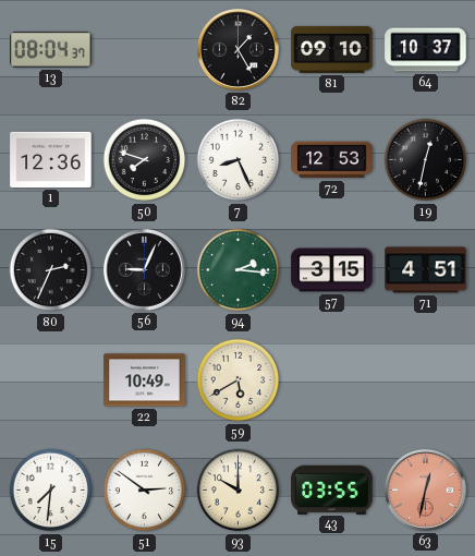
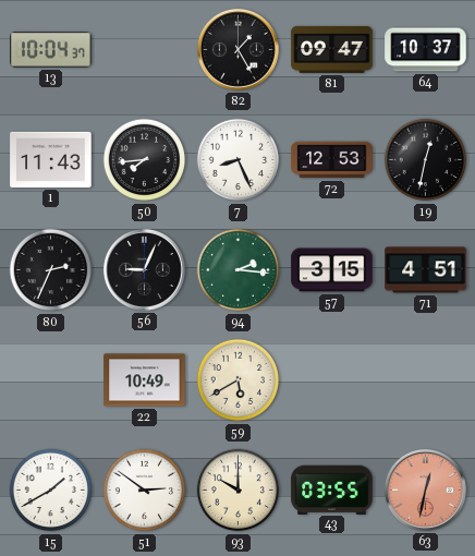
13: 08:04 -> 10:04 (51, 50)
81: 09:10 -> 09:47 (332, 49)
1: 12:36 -> 11:43 (51, 159)
50: 7:48 -> 7:44 (145, 160)
15: 7:31 -> 1:40 (51, 491)
